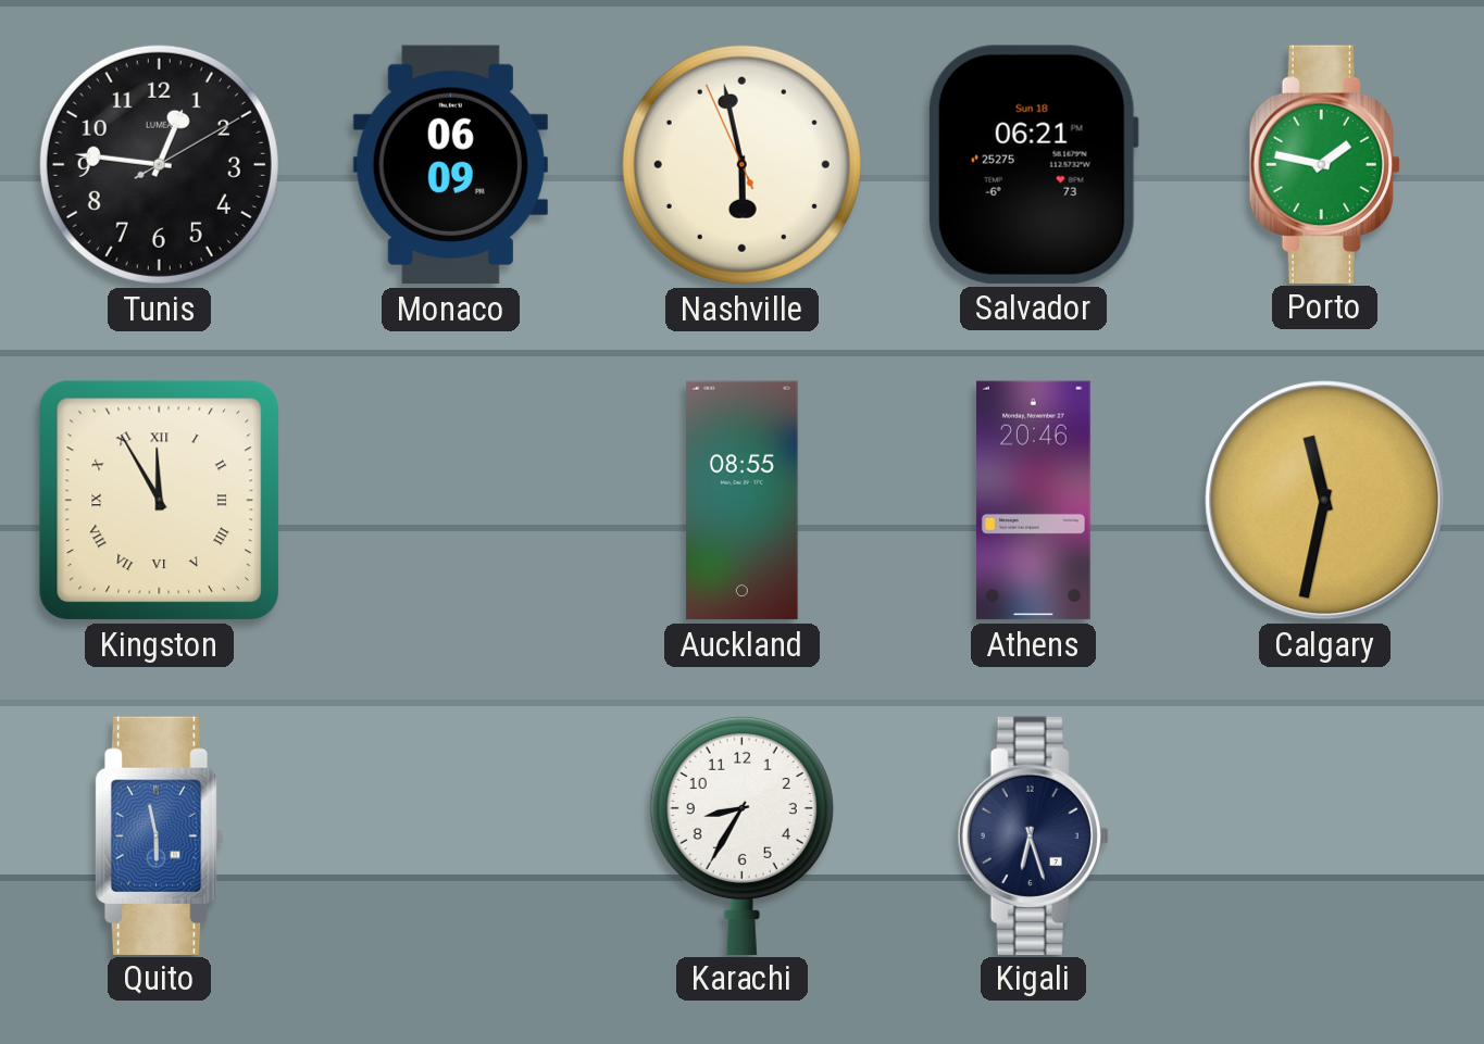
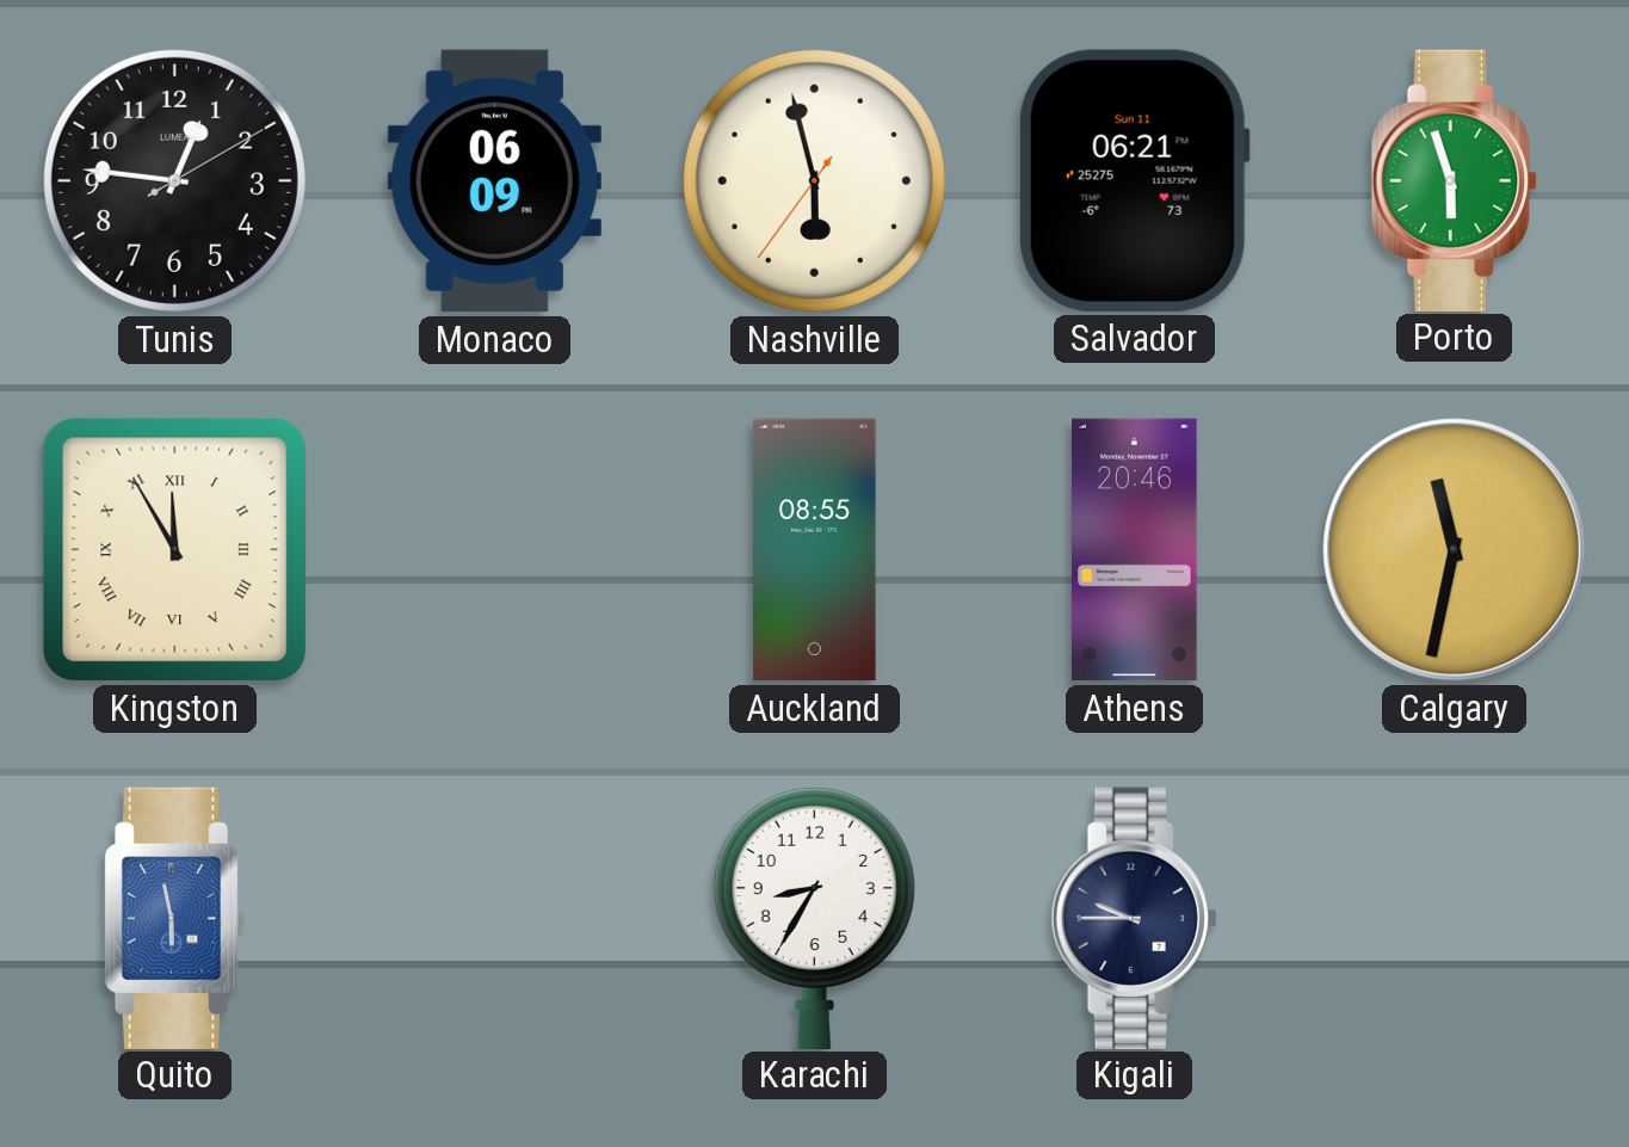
Nashville: 5:57:56 -> 5:57:36 (814, 180)
Salvador date: Sun 18 -> Sun 11 (1134, 180)
Porto: 1:47 -> 5:57 (1454, 180)
Kigali: 6:27 -> 9:45 (1134, 918)
